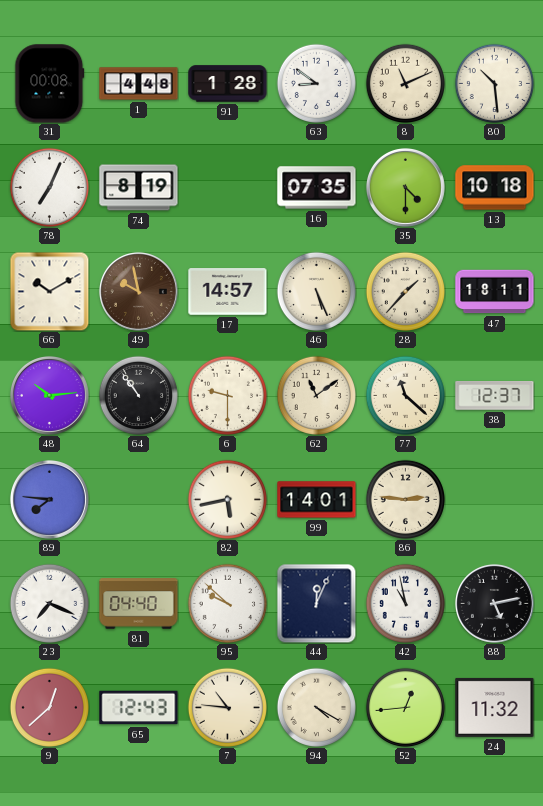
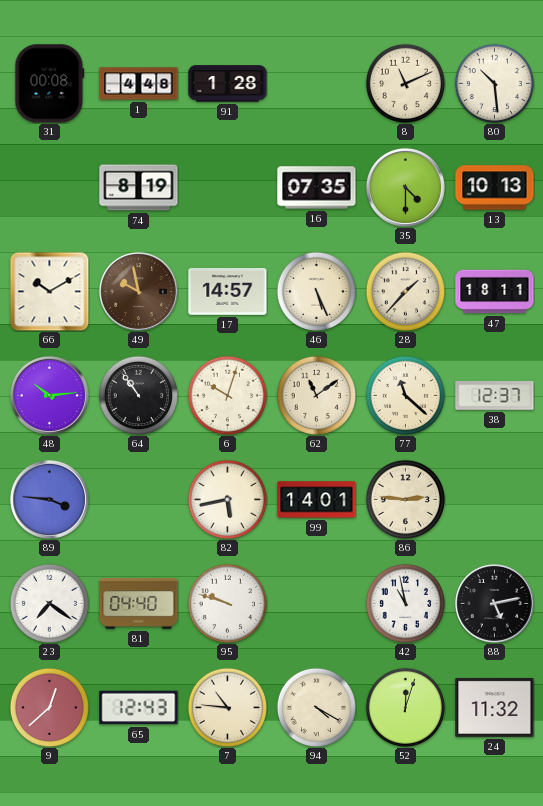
63: 8:51 -> none (316, 83)
78: 7:04 -> none (49, 187)
13: 10:18 -> 10:13 (495, 188)
6: 9:30 -> 10:03 (227, 395)
89: 7:46 -> 3:46 (49, 499)
23: 7:19 -> 7:21 (49, 603)
95: 9:52 -> 9:48 (227, 603)
44: 12:04 -> none (316, 603)
52: 12:44 -> 12:03 (405, 707)
